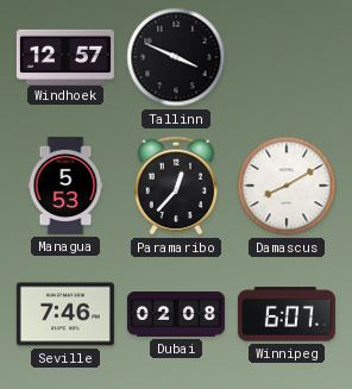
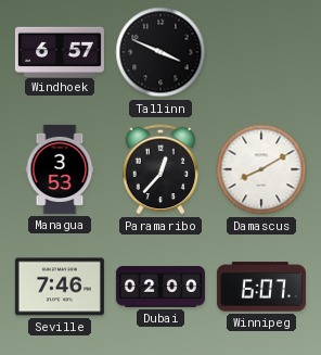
Windhoek: 12:57 -> 6:57 (60, 51)
Managua: 5:53 -> 3:53 (60, 169)
Dubai: 02:08 -> 02:00 (160, 287)
